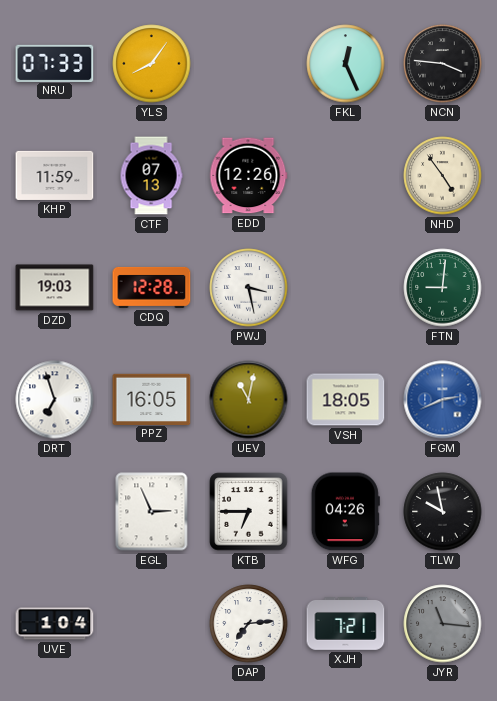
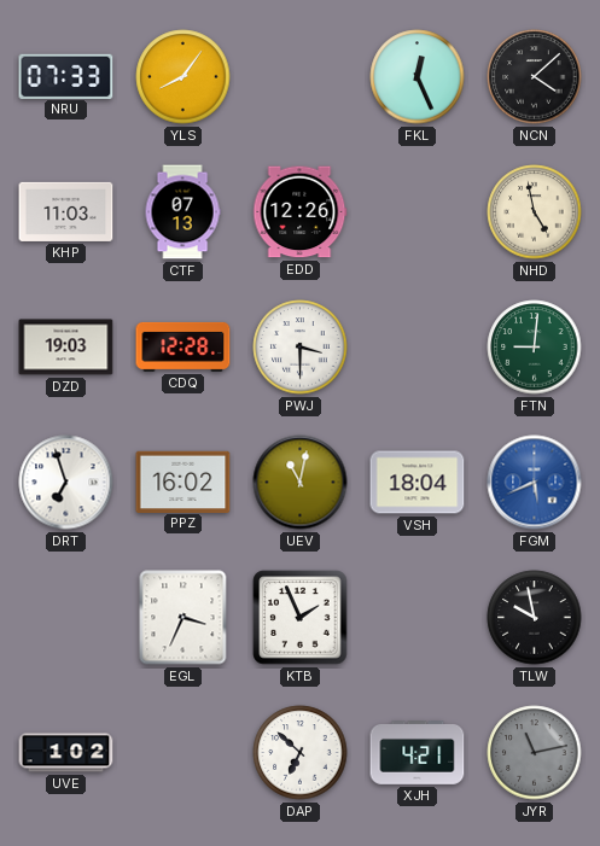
NCN: 3:46 -> 4:08 (535, 77)
KHP: 11:59 -> 11:03 (66, 211)
NHD: 4:54 -> 4:58 (535, 212)
PWJ: 3:28 -> 3:30 (301, 348)
PPZ: 16:05 -> 16:02 (184, 482)
VSH: 18:05 -> 18:04 (418, 483)
FGM: 2:41 -> 5:41 (535, 483)
EGL: 2:56 -> 3:34 (184, 618)
KTB: 6:45 -> 1:56 (301, 618)
WFG: 04:26 -> none (345, 512)
UVE: 1:04 -> 1:02 (66, 753)
DAP: 7:14 -> 6:52 (301, 753)
XJH: 7:21 -> 4:21 (418, 753)
JYR: 11:16 -> 11:13 (535, 753)
